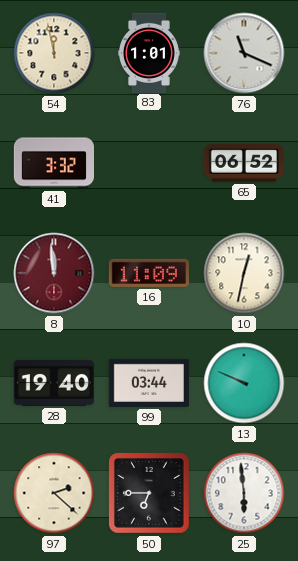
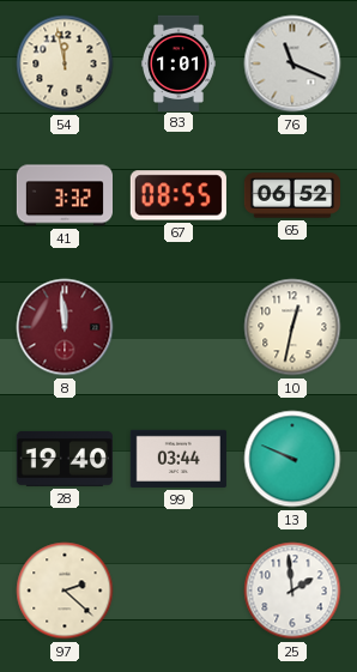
67: none -> 08:55 (179, 195)
16: 11:09 -> none (149, 273)
50: 6:45 -> none (150, 494)
25: 5:59 -> 1:59 (292, 591)
